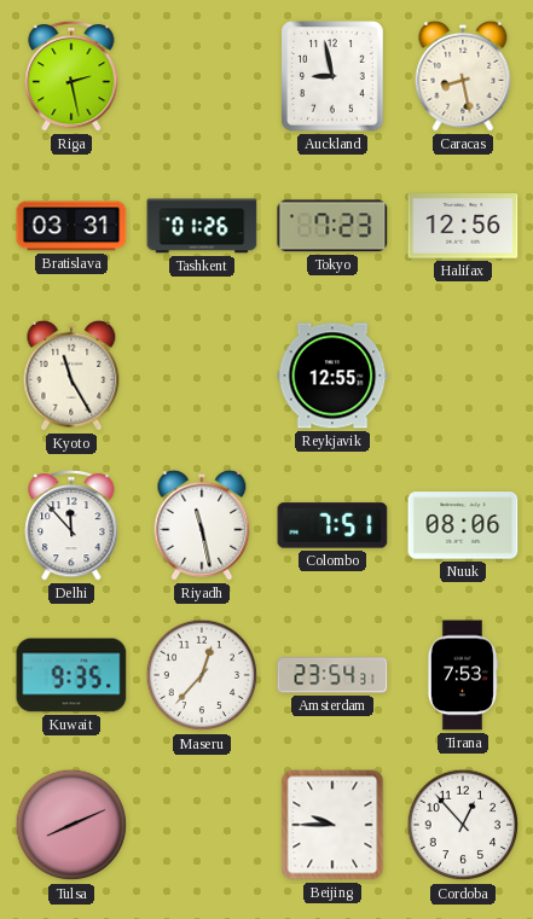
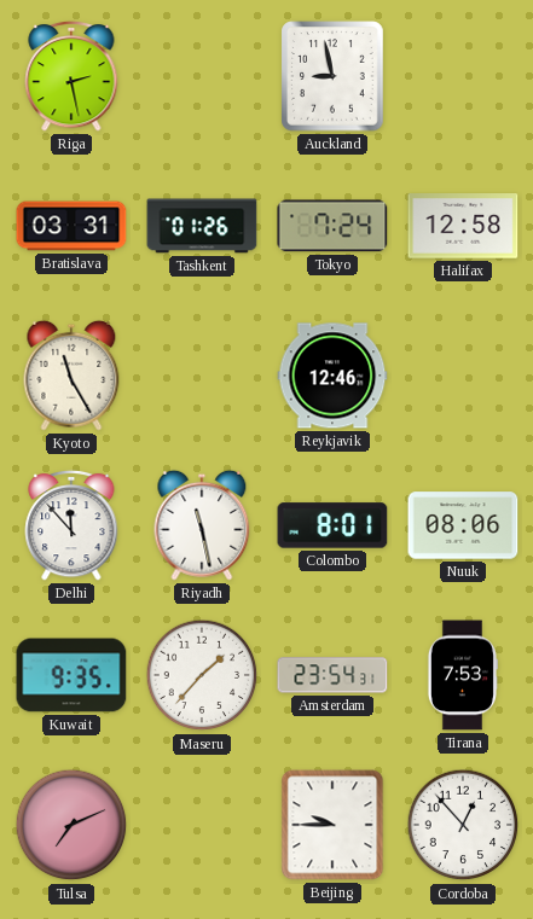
Caracas: 8:28 -> none (463, 76)
Tokyo: 7:23 -> 7:24 (332, 226)
Halifax: 12:56 -> 12:58 (463, 226)
Reykjavik: 12:55 -> 12:46 (332, 376)
Colombo: 7:51 -> 8:01 (332, 525)
Maseru: 12:37 -> 1:37 (202, 675)
Tulsa: 8:11 -> 7:11 (71, 825)
